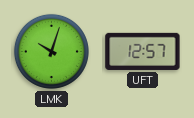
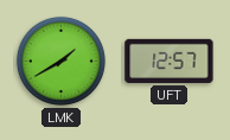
LMK: 10:03 -> 1:40 (60, 61)
